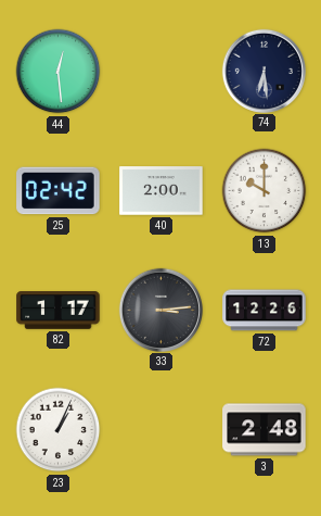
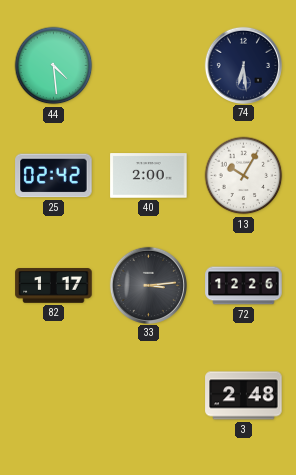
44: 12:29 -> 4:29 (54, 66)
13: 10:00 -> 10:05 (244, 176)
23: 1:04 -> none (59, 430)
